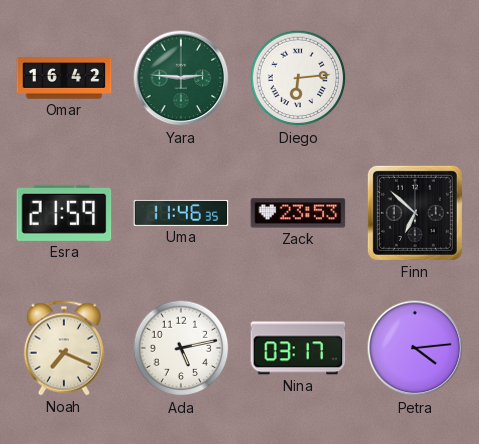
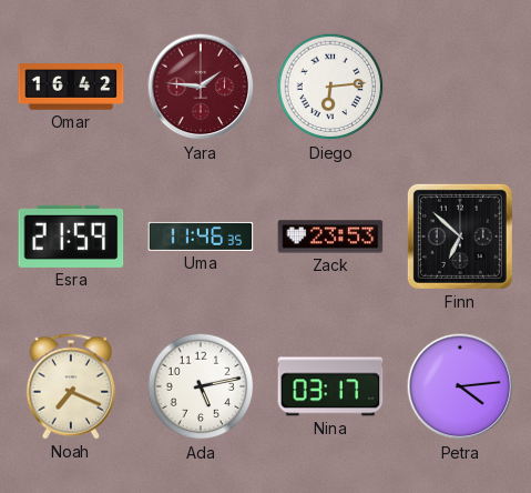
Yara: 2:46 -> 1:46 (201, 87)
Yara dial: green -> burgundy (201, 87)
